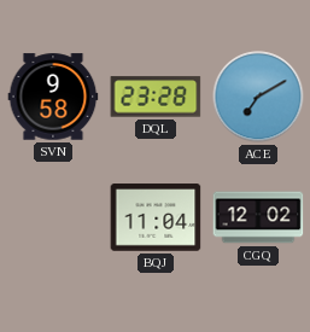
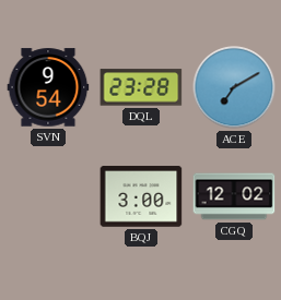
SVN: 9:58 -> 9:54 (48, 87)
BQJ: 11:04 -> 3:00 (141, 196)
